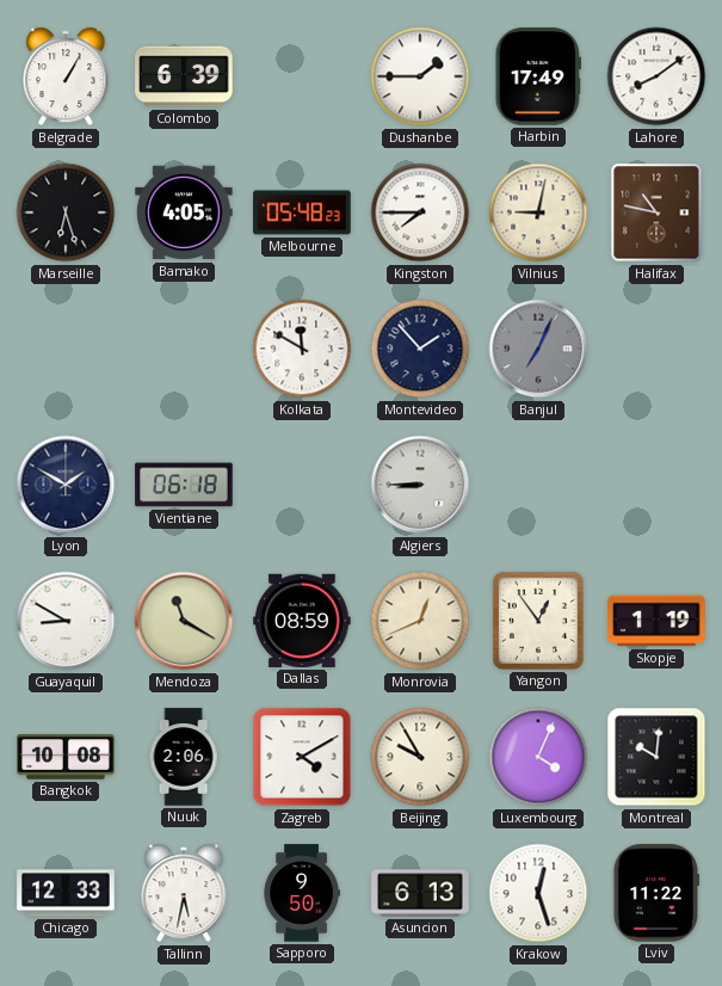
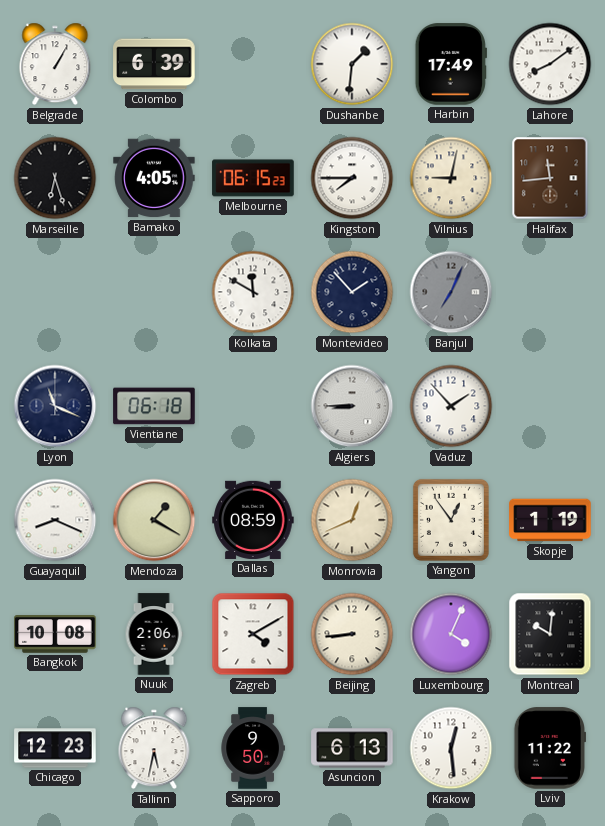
Dushanbe: 1:45 -> 1:31 (352, 64)
Melbourne: 05:48 -> 06:15 (253, 178)
Halifax: 10:47 -> 11:44 (550, 178)
Lyon: 1:50 -> 11:19 (55, 406)
Vaduz: none -> 1:53 (451, 406)
Guayaquil: 8:50 -> 8:19 (55, 520)
Mendoza: 11:20 -> 1:20 (154, 520)
Beijing: 9:55 -> 8:44 (352, 634)
Chicago: 12:33 -> 12:23 (55, 748)
Krakow: 12:27 -> 12:29 (451, 748)
